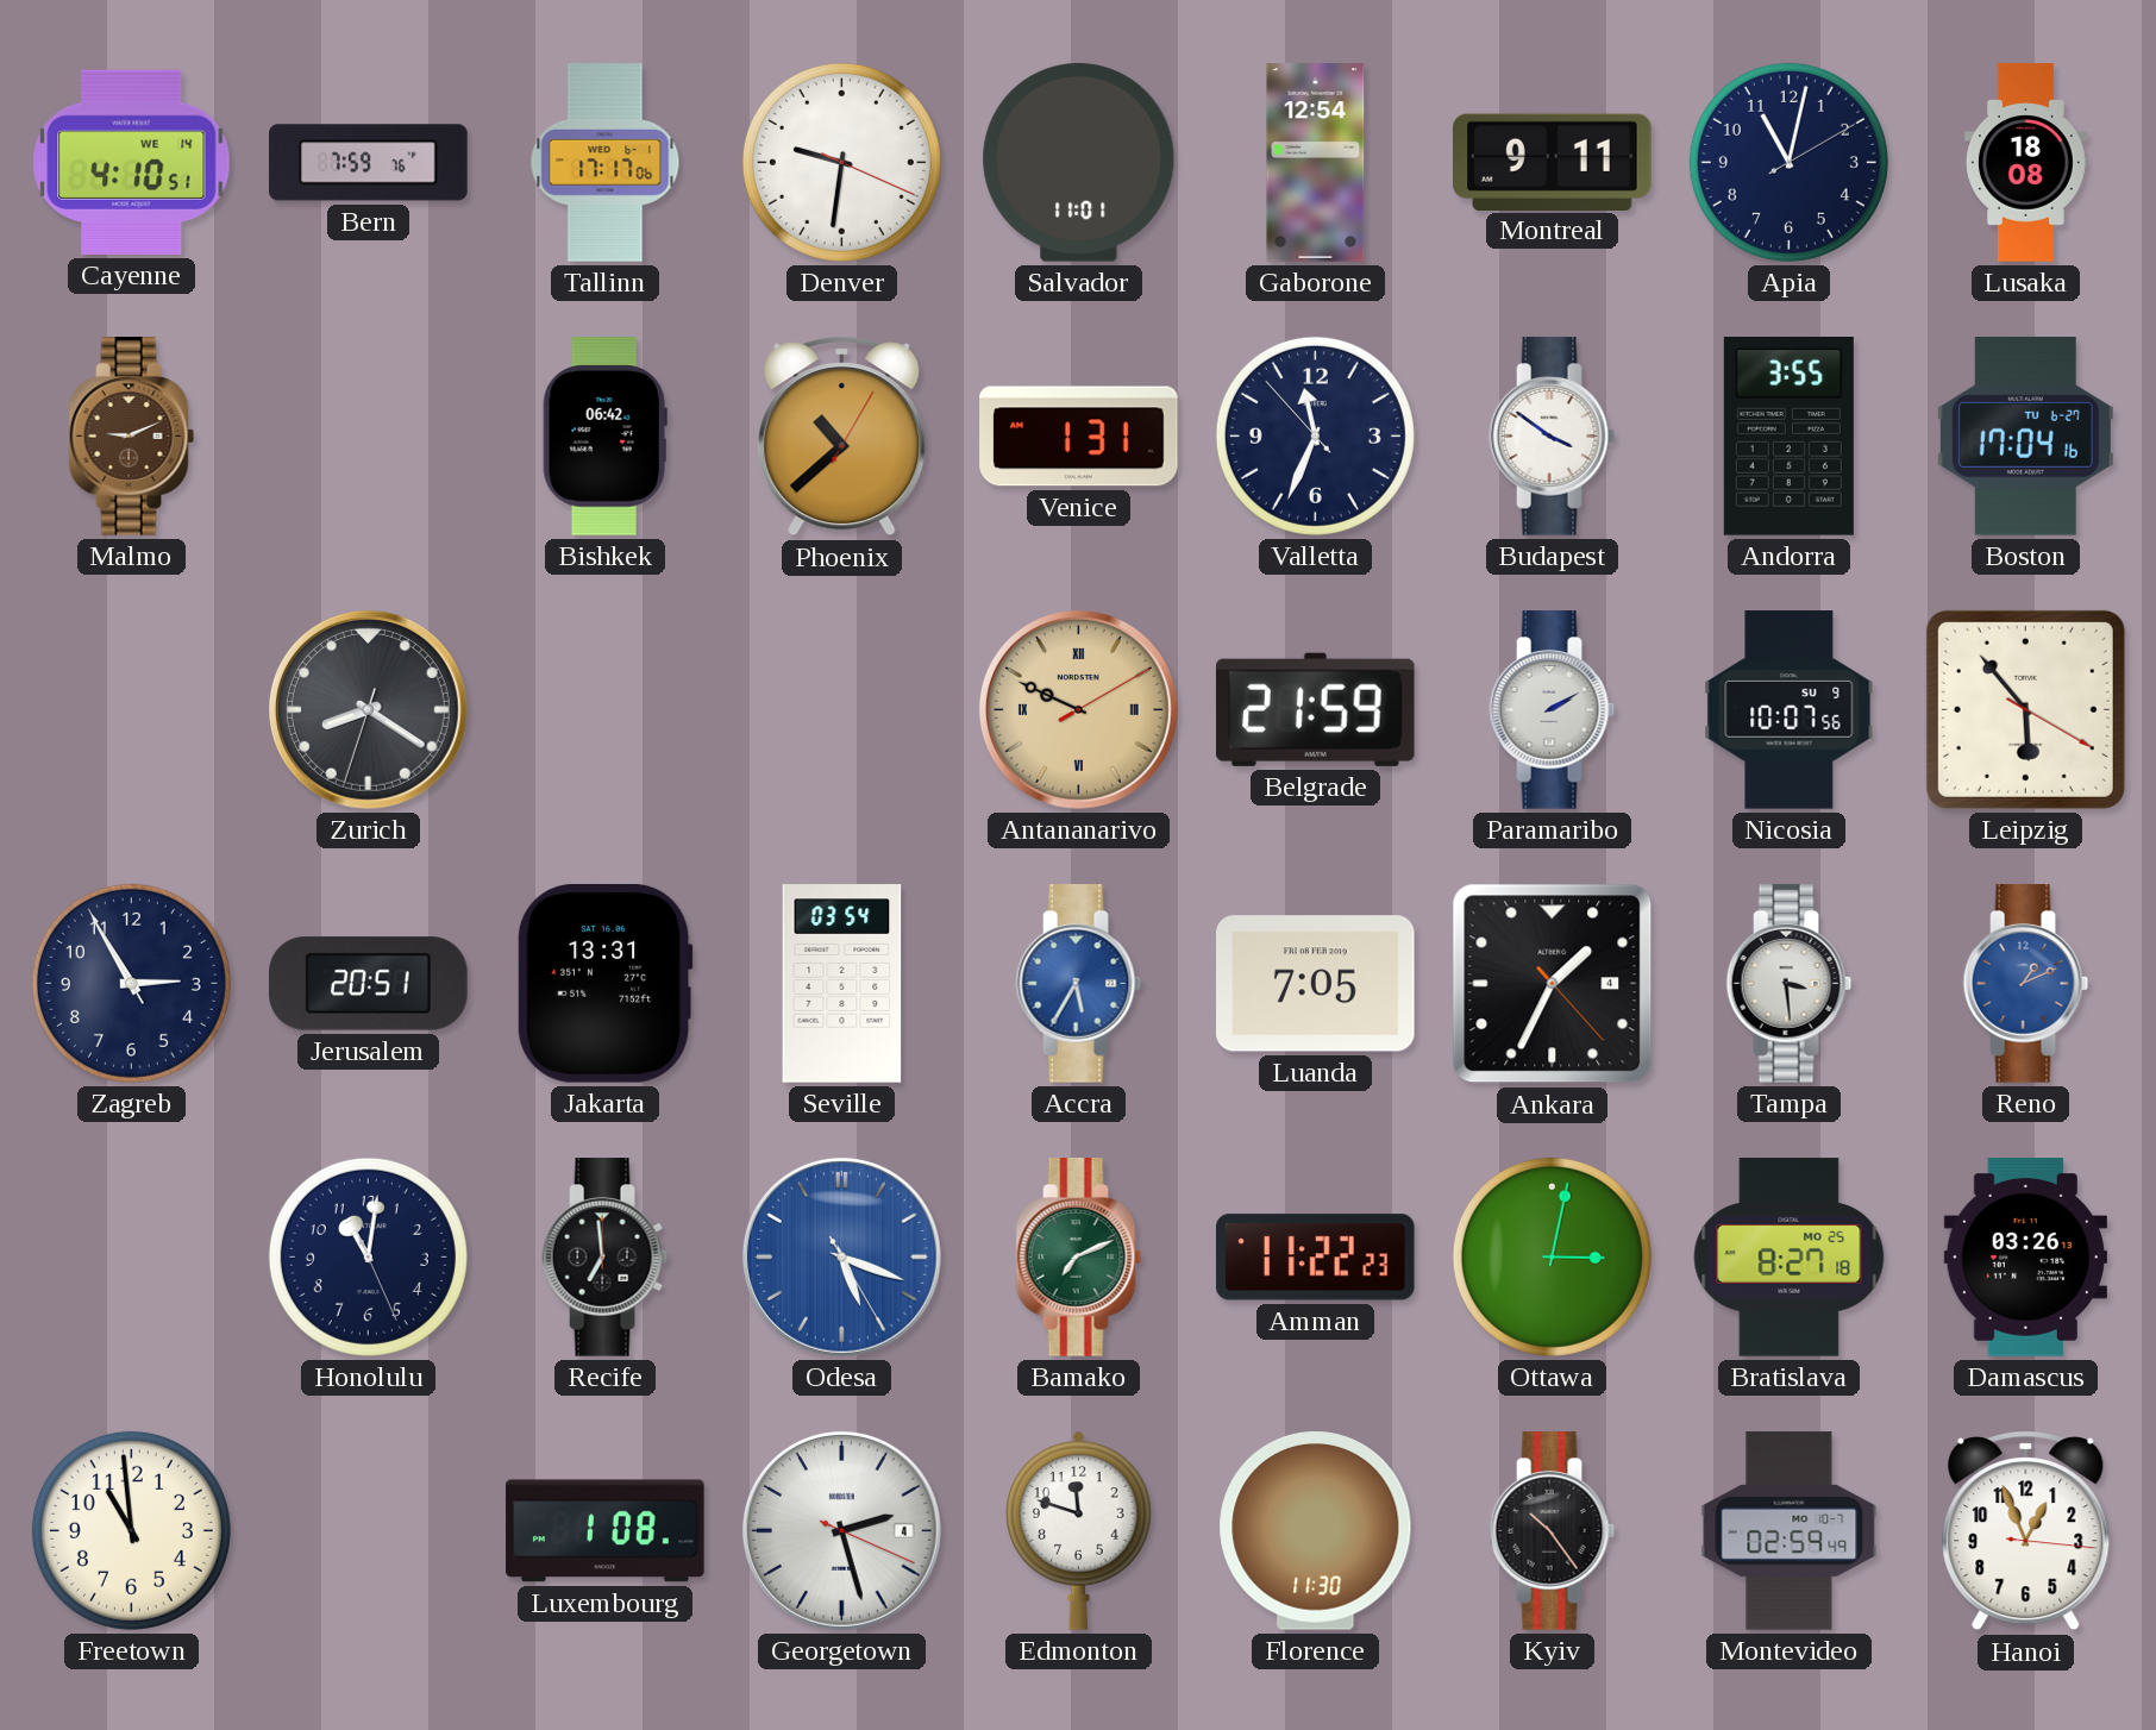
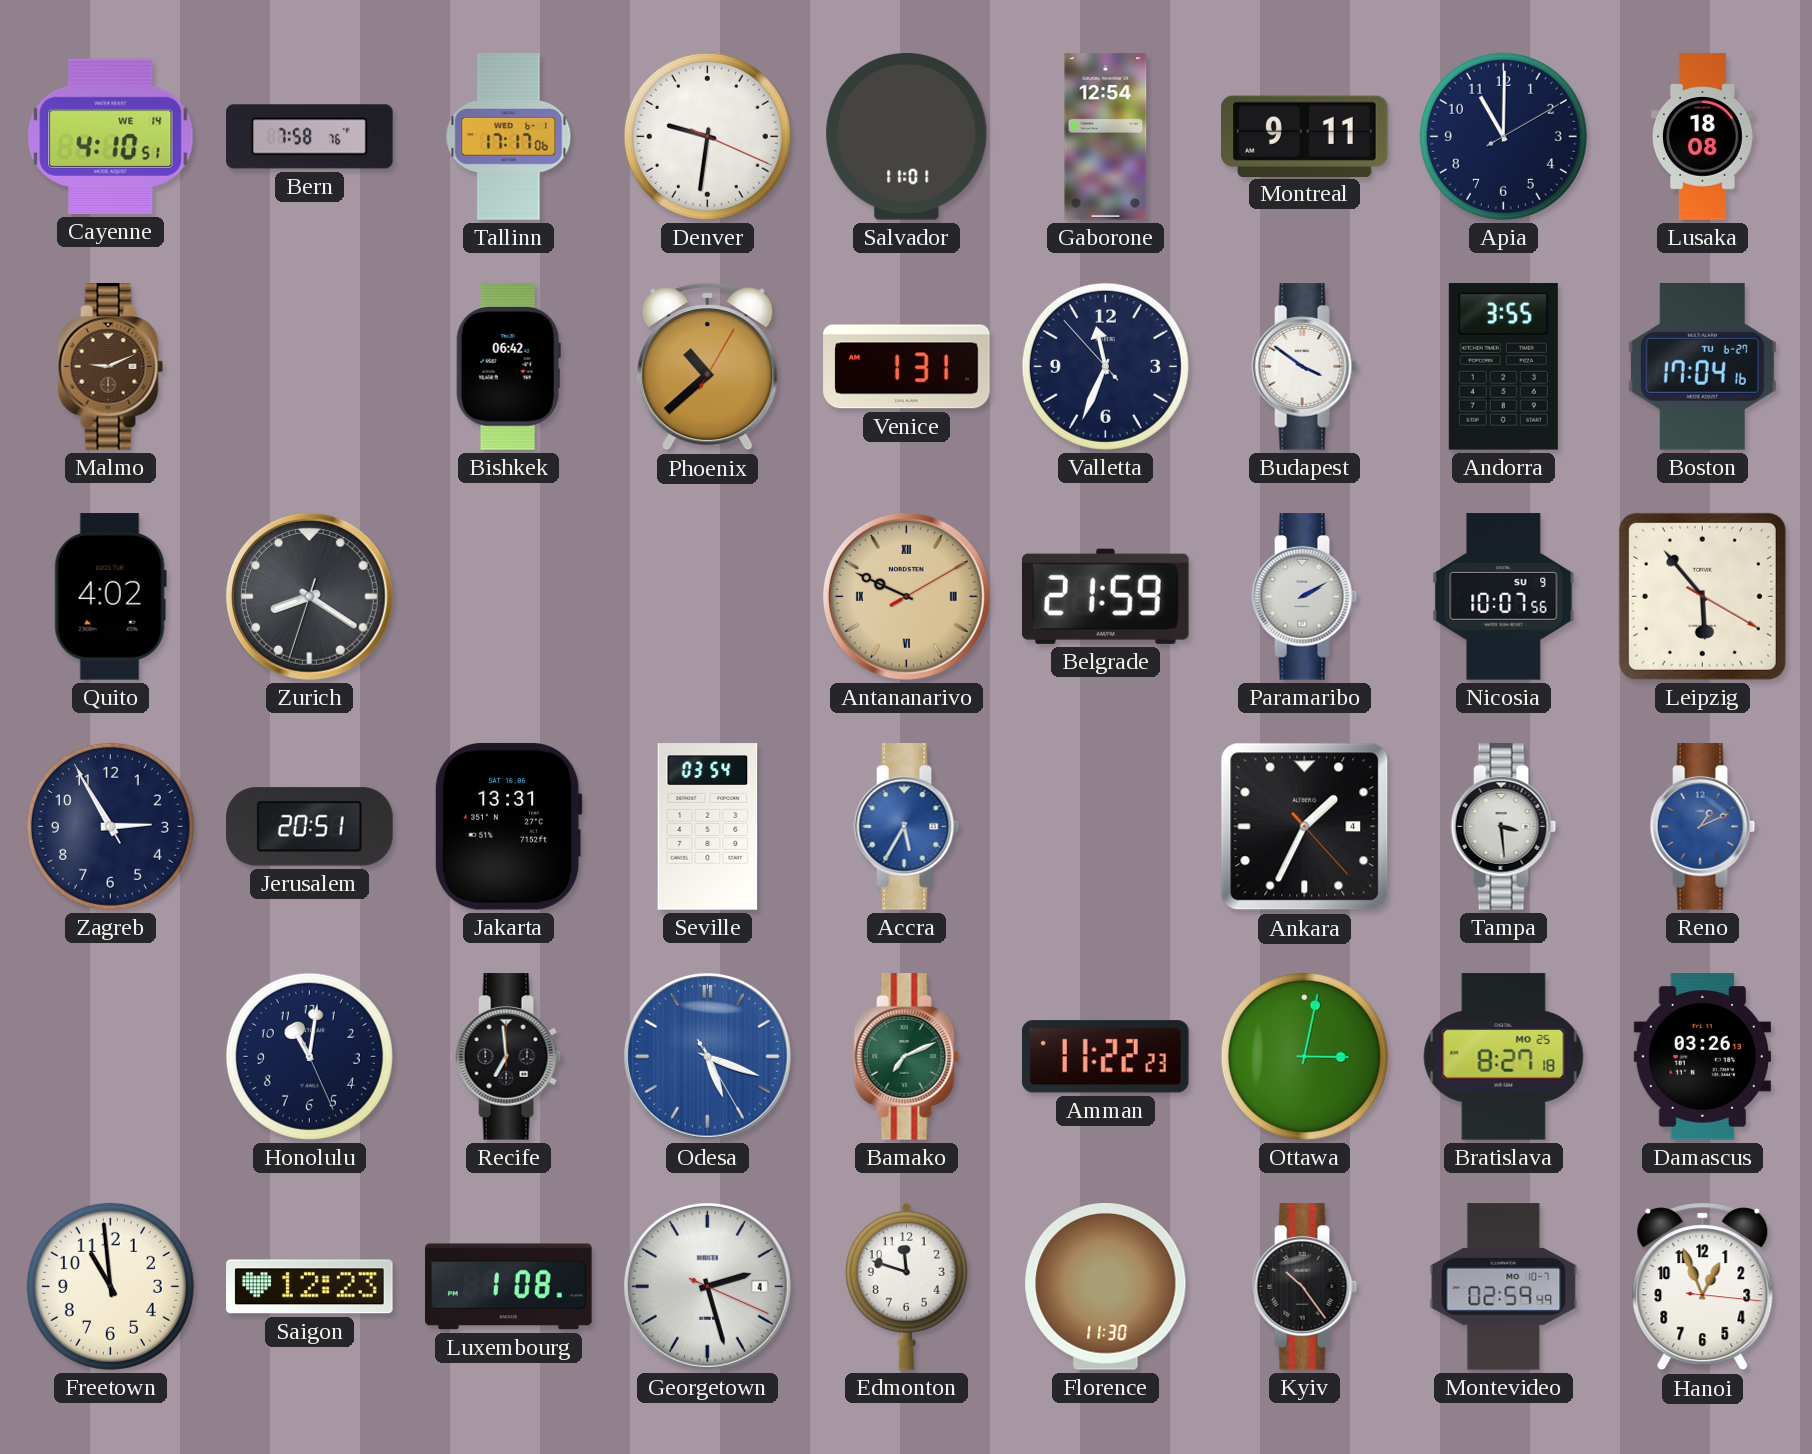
Bern: 7:59 -> 7:58 (310, 137)
Apia: 11:02 -> 11:00 (1503, 136)
Quito: none -> 4:02 (110, 597)
Luanda: 7:05 -> none (1316, 984)
Saigon: none -> 12:23 (310, 1287)
